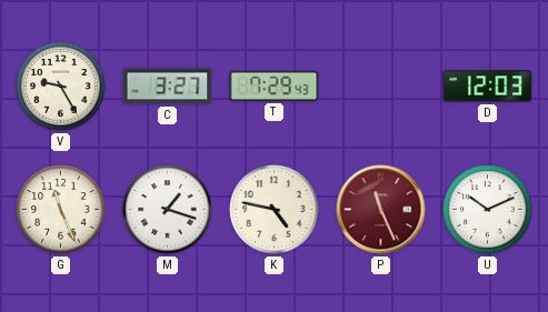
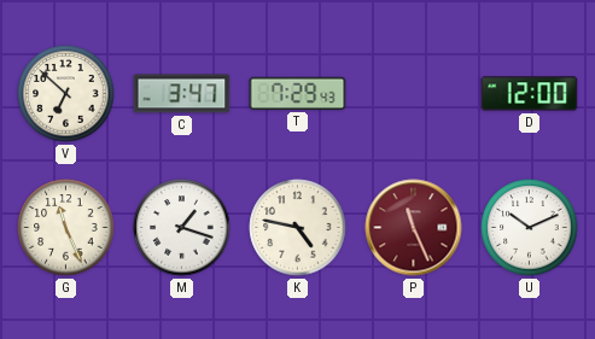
V: 9:25 -> 6:52 (66, 94)
C: 3:27 -> 3:47 (182, 94)
D: 12:03 -> 12:00 (530, 94)
